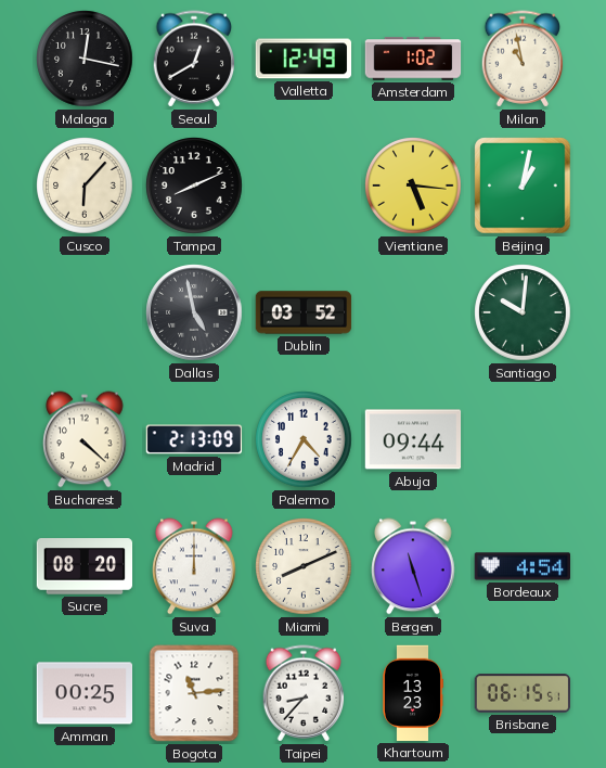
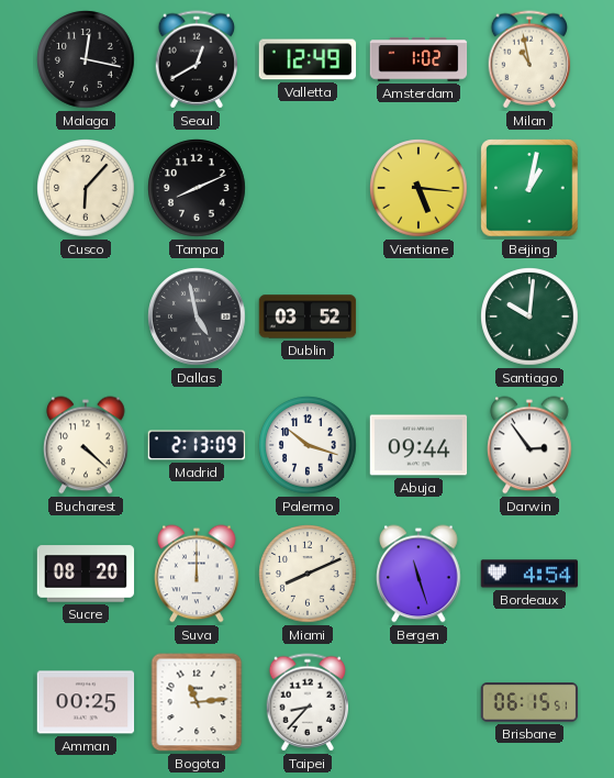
Palermo: 4:35 -> 10:18 (308, 445)
Darwin: none -> 2:54 (529, 445)
Khartoum: 13:23 -> none (413, 693)
